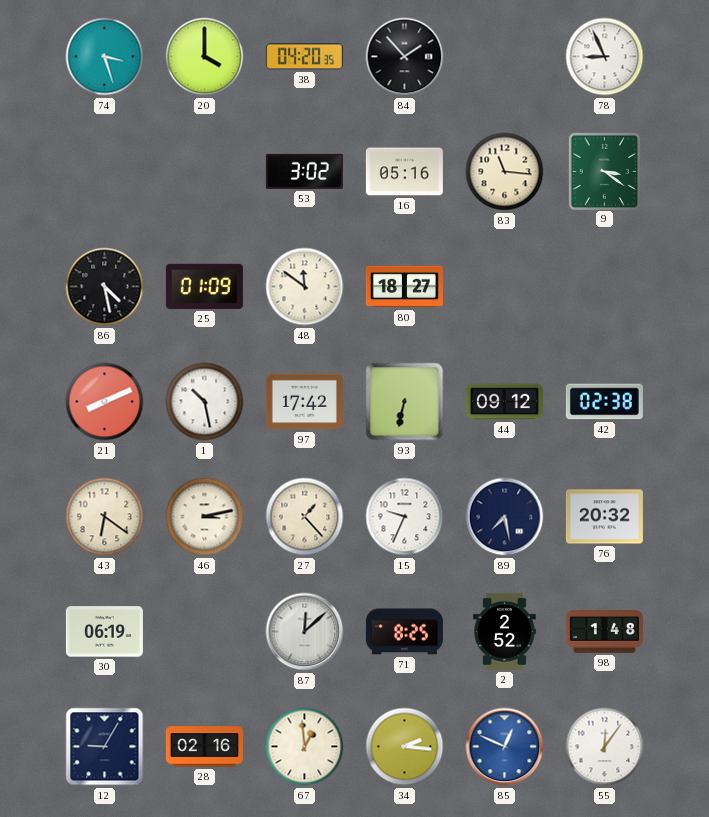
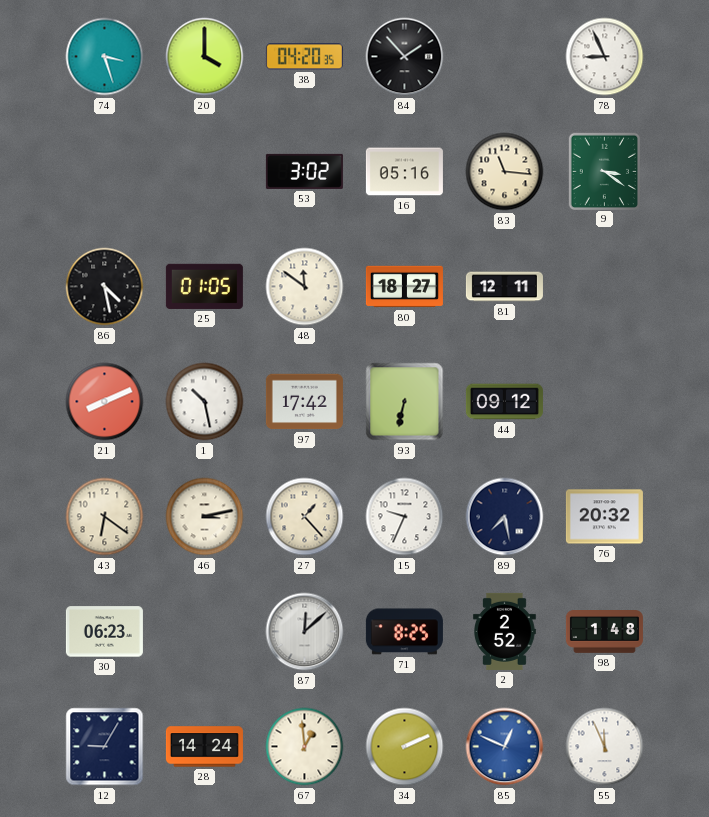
25: 01:09 -> 01:05 (204, 286)
81: none -> 12:11 (504, 287)
42: 02:38 -> none (604, 402)
30: 06:19 -> 06:23 (104, 632)
28: 02:16 -> 14:24 (204, 747)
34: 2:16 -> 2:11 (405, 747)
55: 12:06 -> 11:56 (605, 747)
